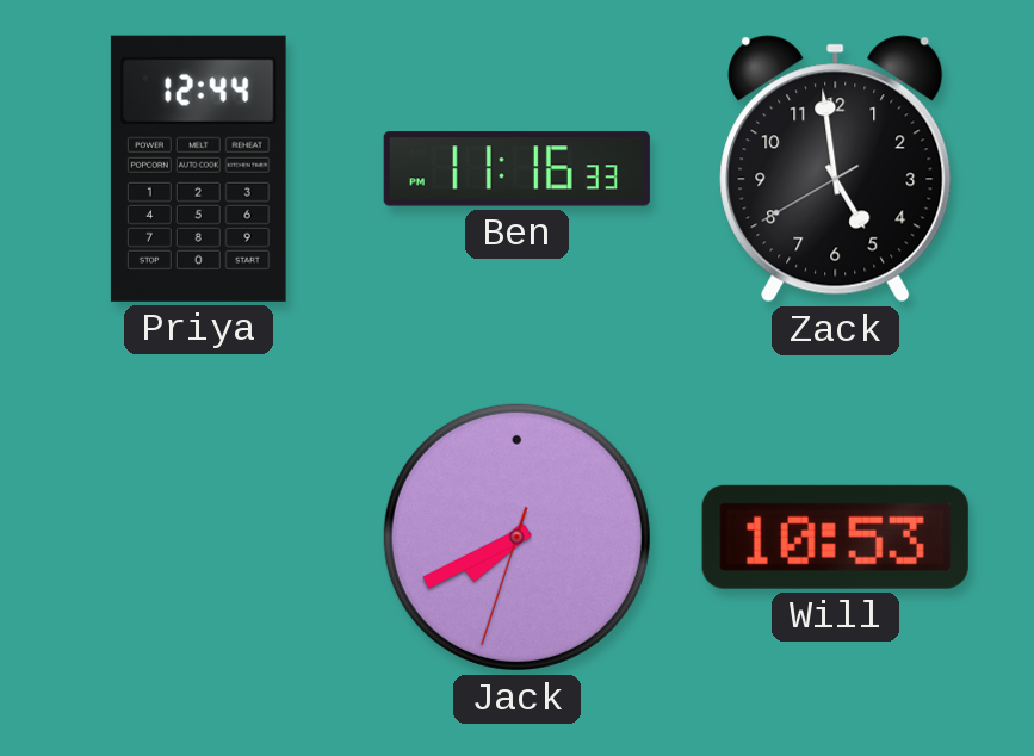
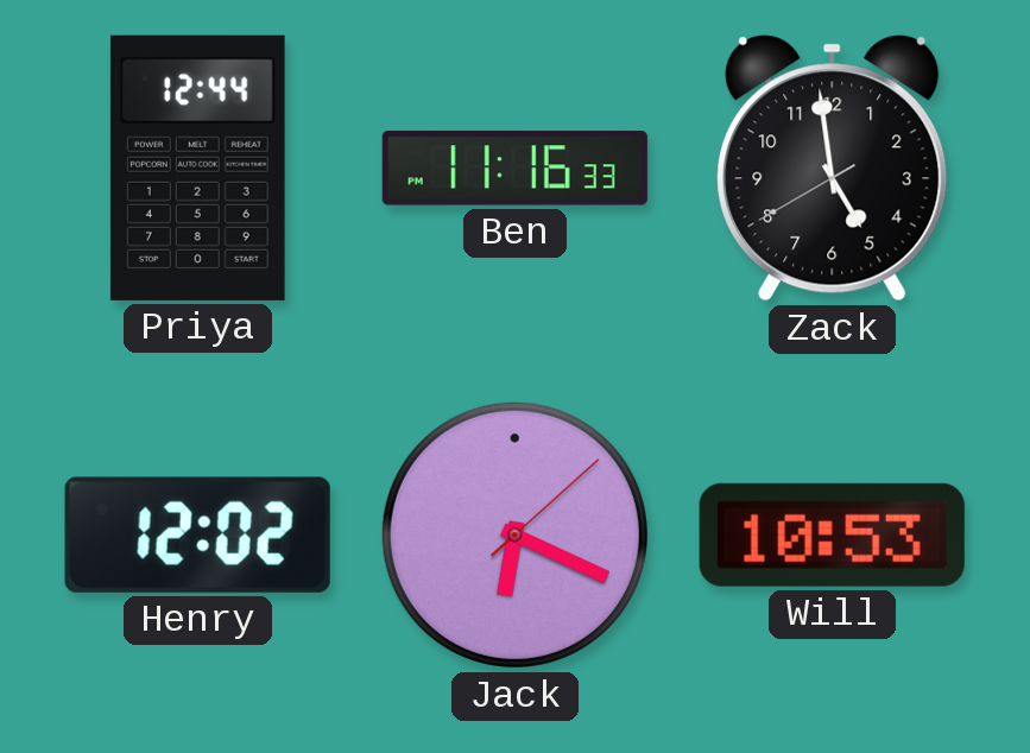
Henry: none -> 12:02 (197, 534)
Jack: 7:40 -> 6:19 (514, 534)
